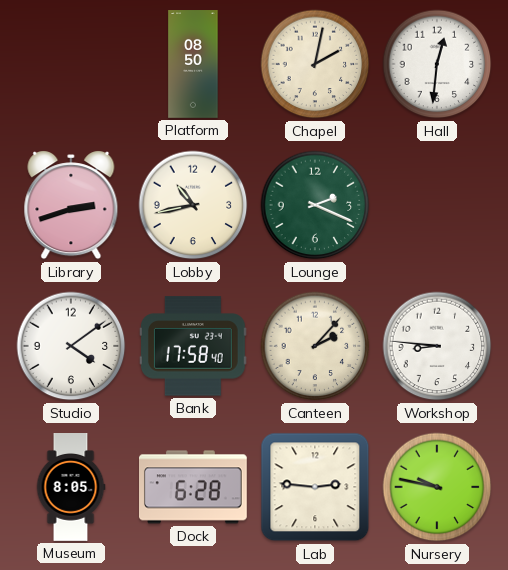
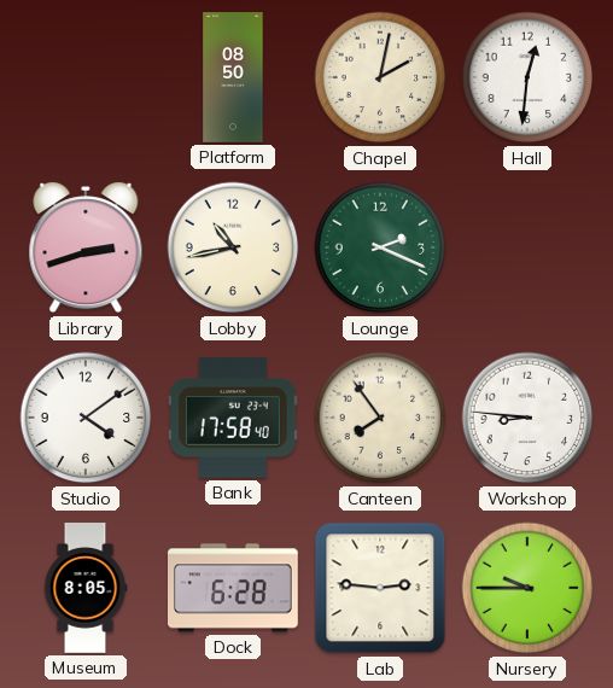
Canteen: 2:07 -> 7:54 (380, 418)
Nursery: 9:47 -> 9:45 (527, 588)
